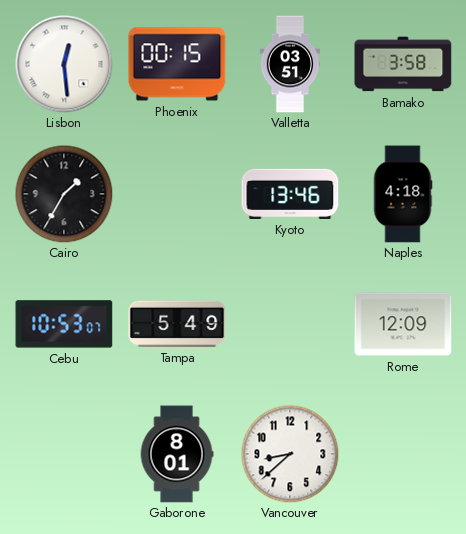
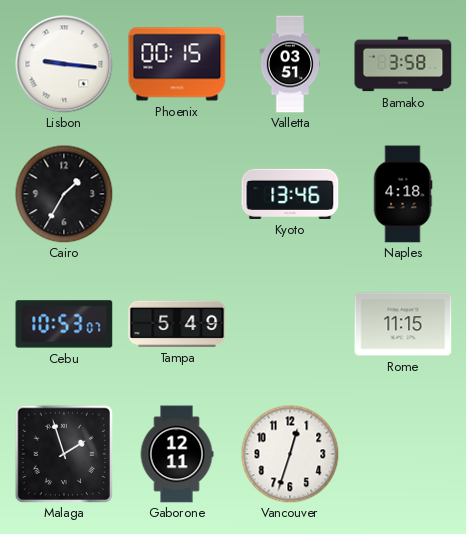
Lisbon: 12:29 -> 9:16 (64, 64)
Rome: 12:09 -> 11:15 (403, 324)
Malaga: none -> 1:57 (63, 453)
Gaborone: 8:01 -> 12:11 (177, 454)
Vancouver: 8:38 -> 12:33 (290, 454)
